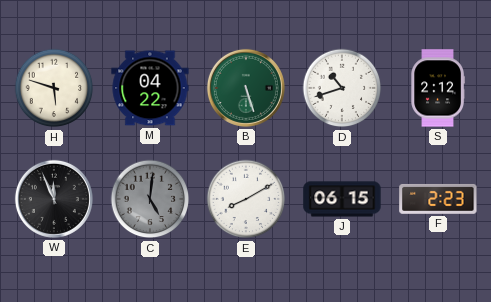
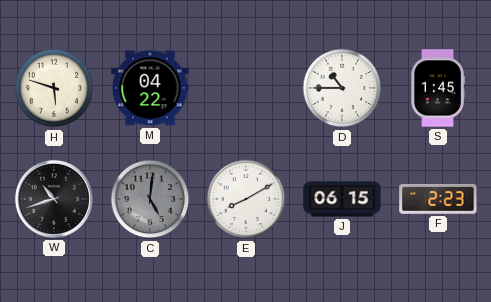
B: 5:27 -> none (246, 88)
D: 10:42 -> 10:45 (342, 88)
S: 2:12 -> 1:45 (437, 88)
W: 11:56 -> 10:42 (54, 199)
